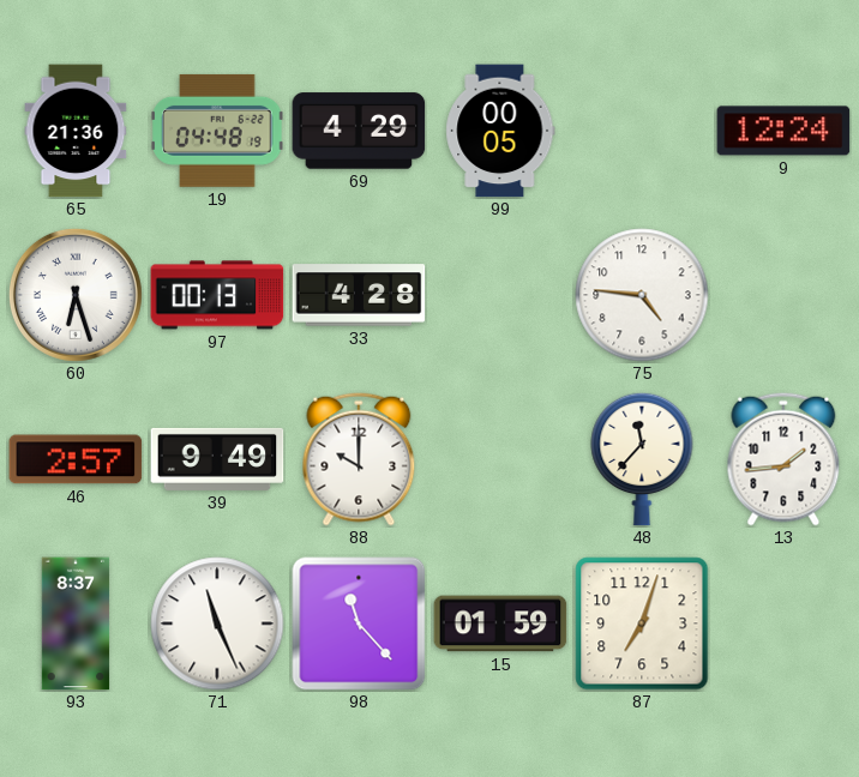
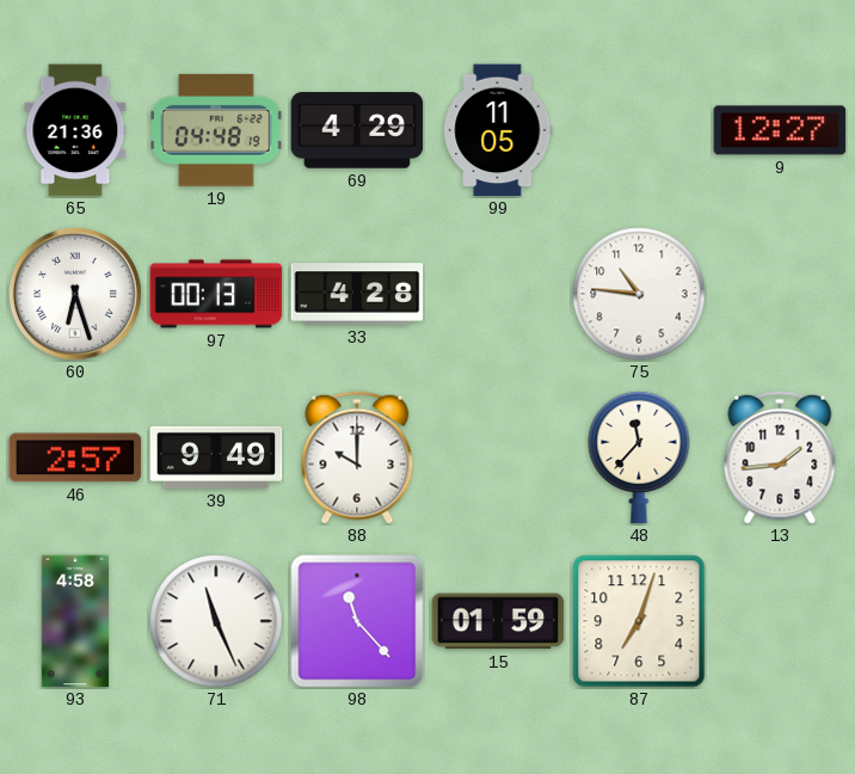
99: 00:05 -> 11:05 (498, 130)
9: 12:24 -> 12:27 (780, 130)
75: 4:46 -> 10:46 (639, 294)
93: 8:37 -> 4:58 (75, 621)
